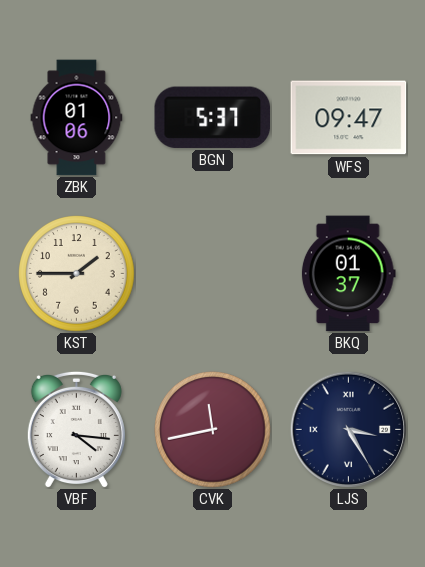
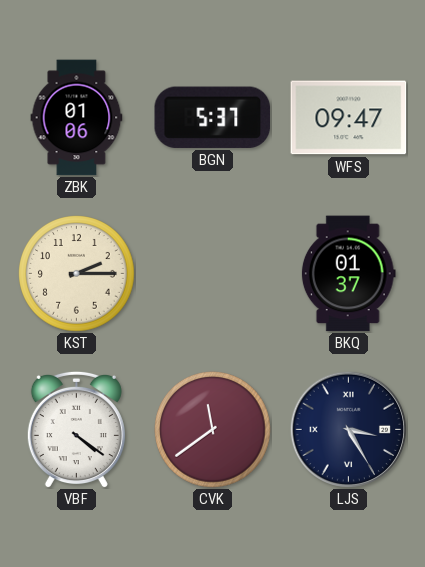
KST: 1:45 -> 2:15 (77, 274)
VBF: 4:16 -> 4:21 (76, 429)
CVK: 11:43 -> 11:39 (213, 430)
